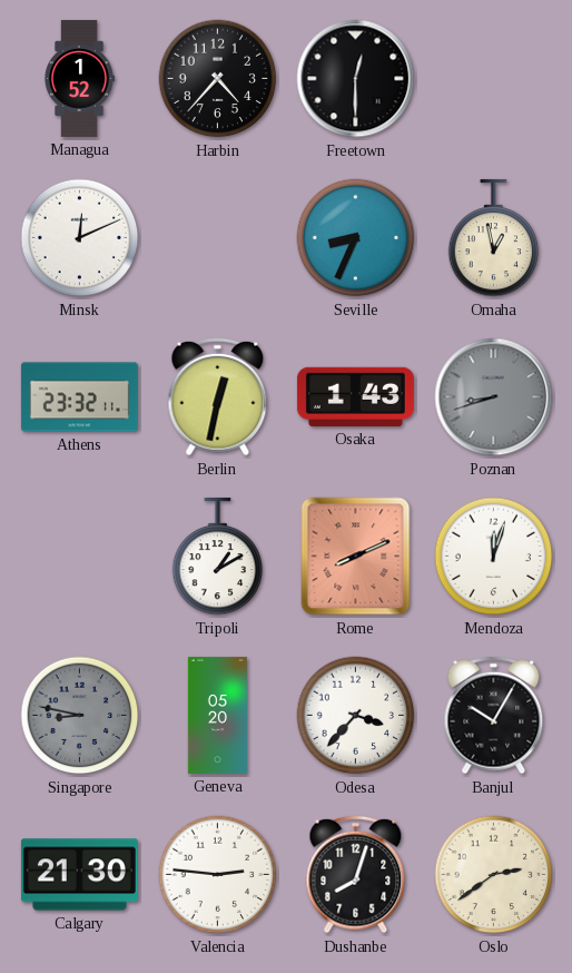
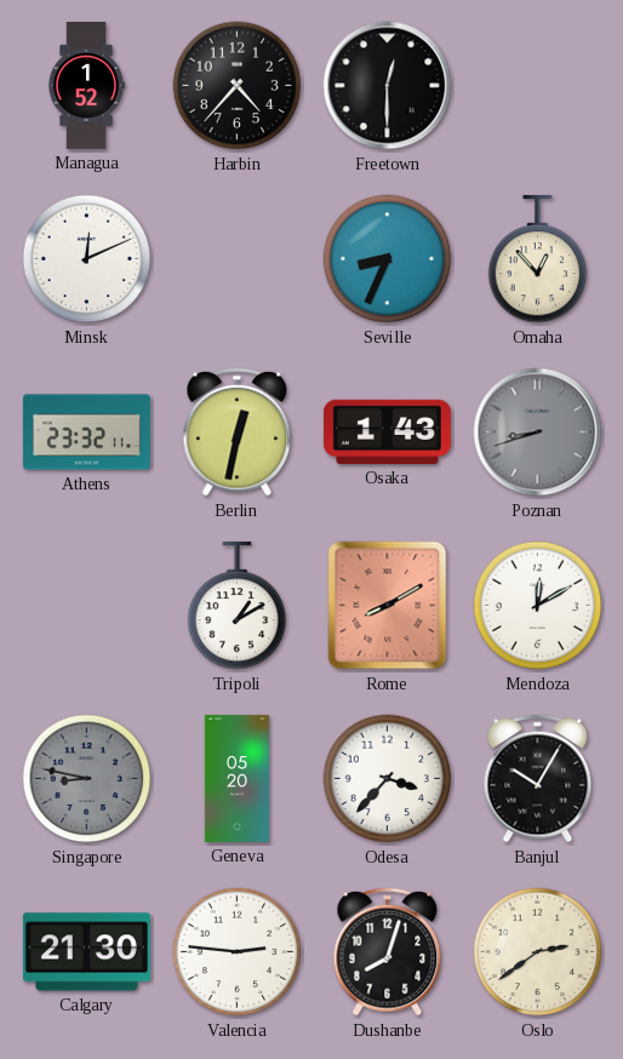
Omaha: 12:58 -> 12:53 (538, 259)
Rome: 8:11 -> 8:10 (388, 606)
Mendoza: 12:03 -> 12:10 (538, 606)
